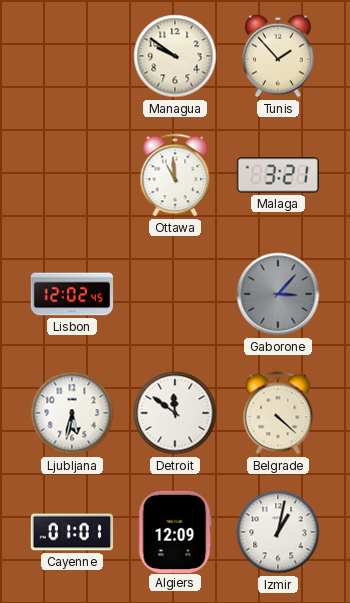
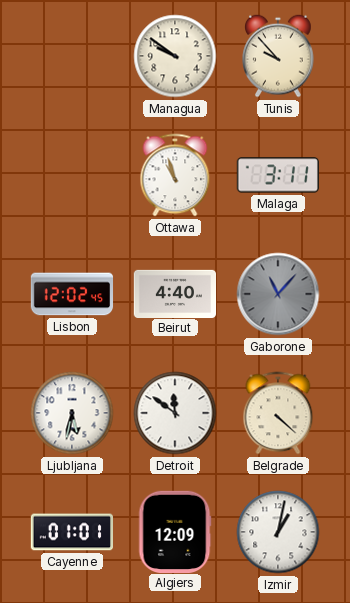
Tunis: 1:53 -> 9:53 (278, 56)
Ottawa: 10:59 -> 10:57 (175, 175)
Malaga: 3:21 -> 3:11 (278, 175)
Beirut: none -> 4:40 (174, 293)
Gaborone: 3:07 -> 11:07 (278, 294)
